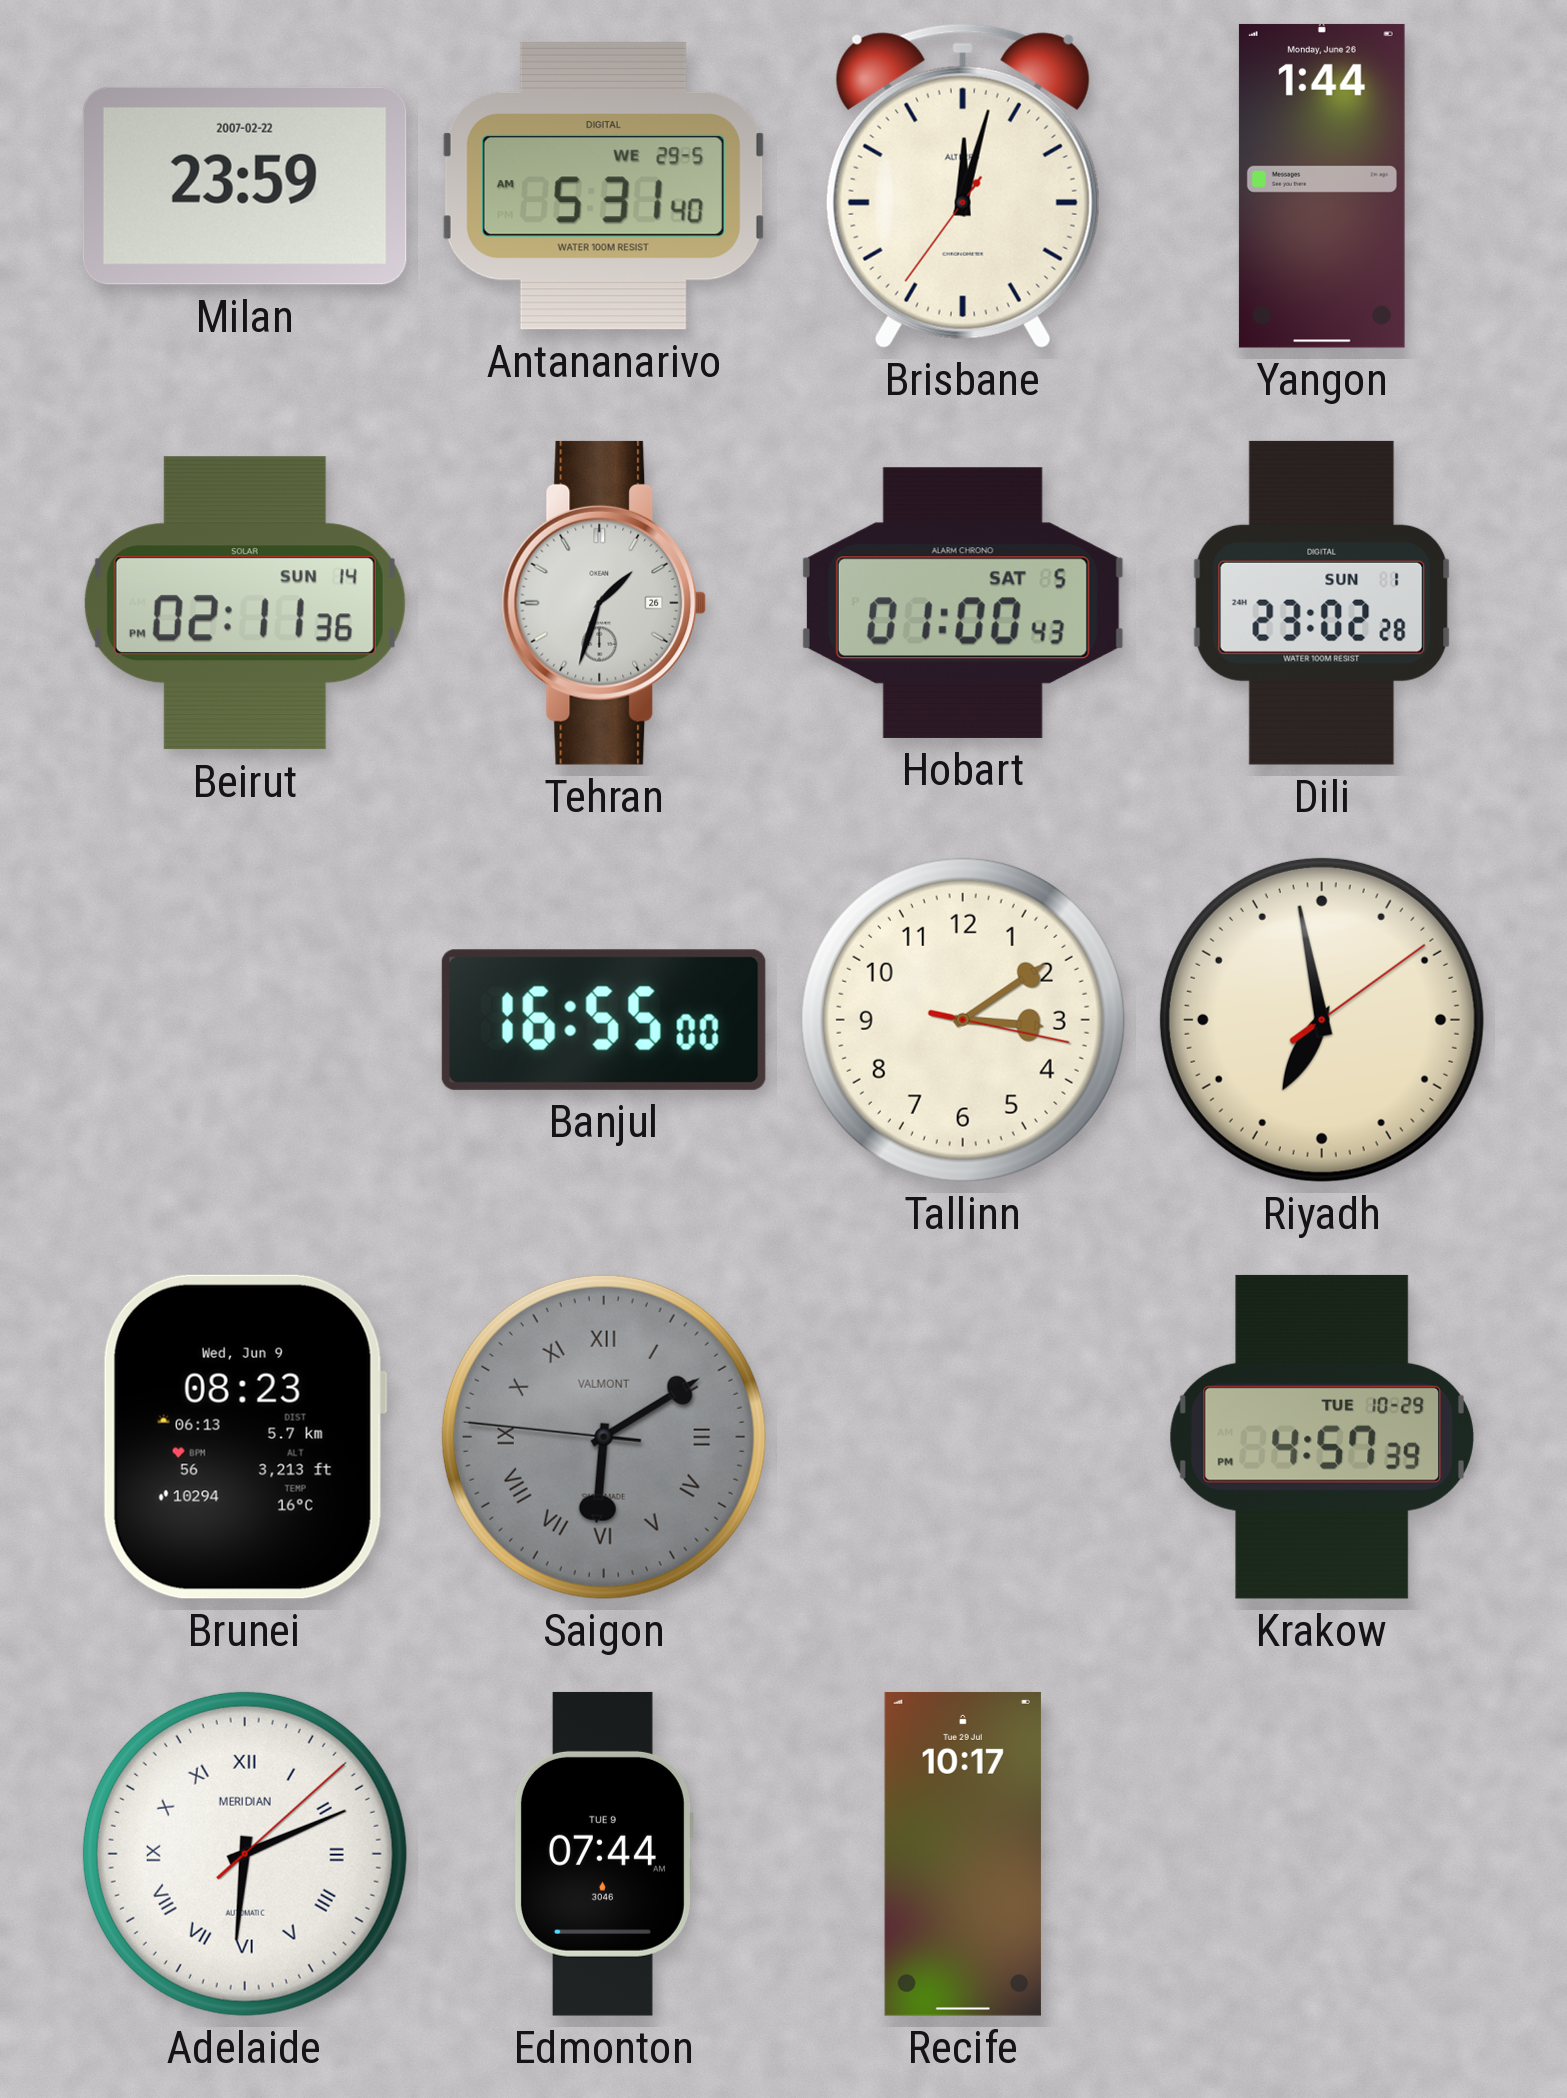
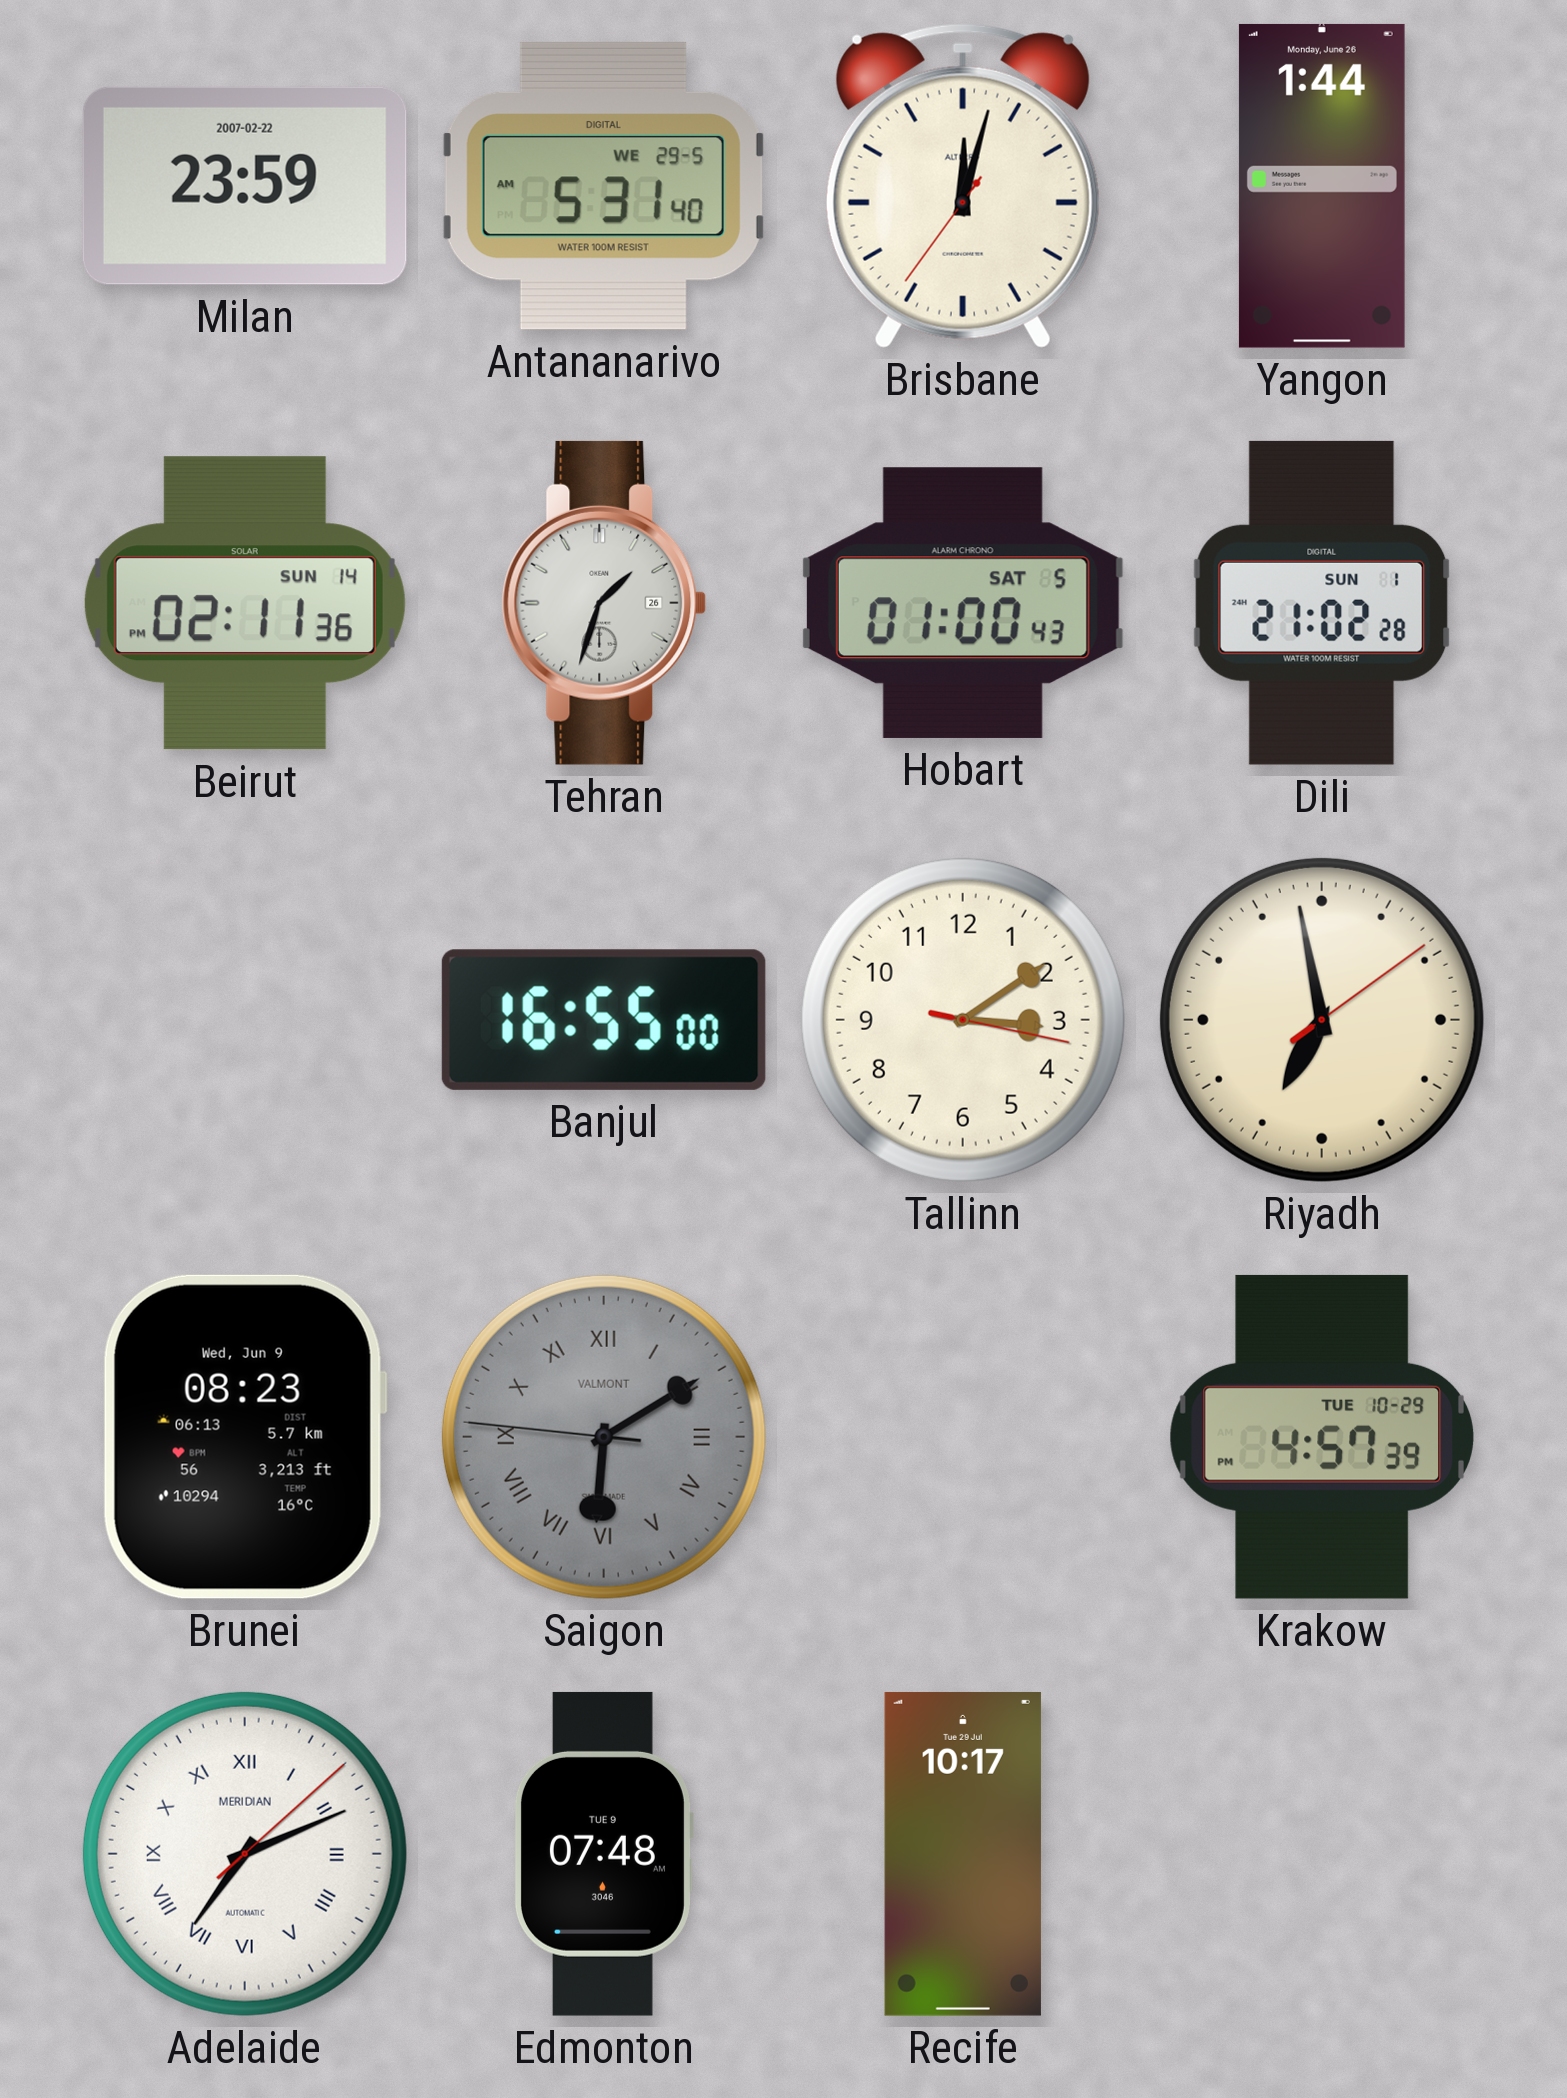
Dili: 23:02 -> 21:02 (1322, 603)
Adelaide: 6:11 -> 7:11 (245, 1854)
Edmonton: 07:44 -> 07:48 (603, 1854)
